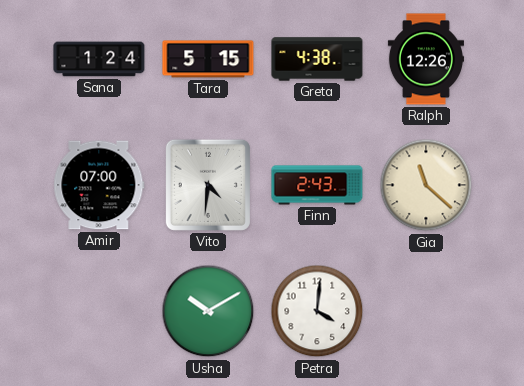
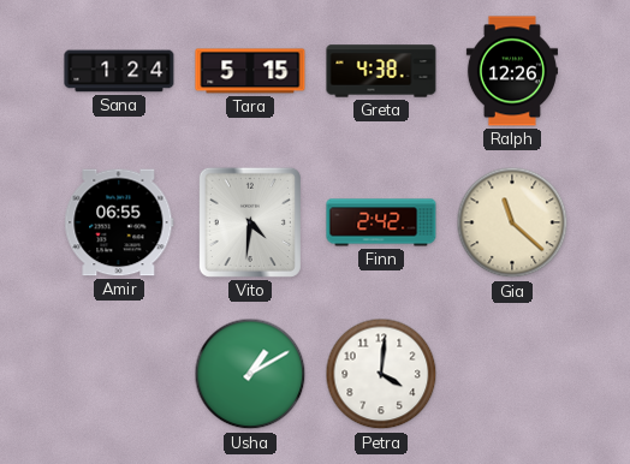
Amir: 07:00 -> 06:55 (119, 222)
Finn: 2:43 -> 2:42 (381, 222)
Usha: 10:10 -> 1:10 (250, 374)
